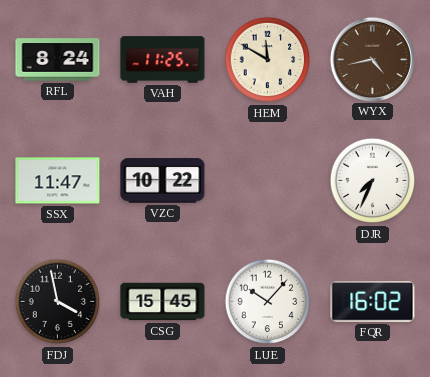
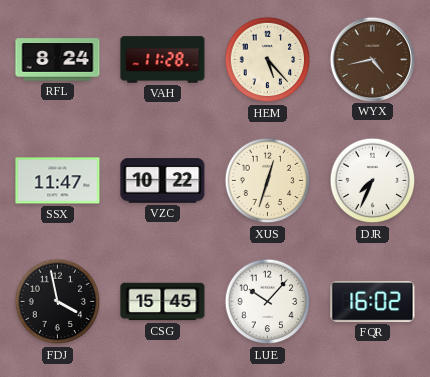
VAH: 11:25 -> 11:28 (163, 60)
HEM: 11:50 -> 5:23 (268, 60)
XUS: none -> 12:33 (268, 181)
